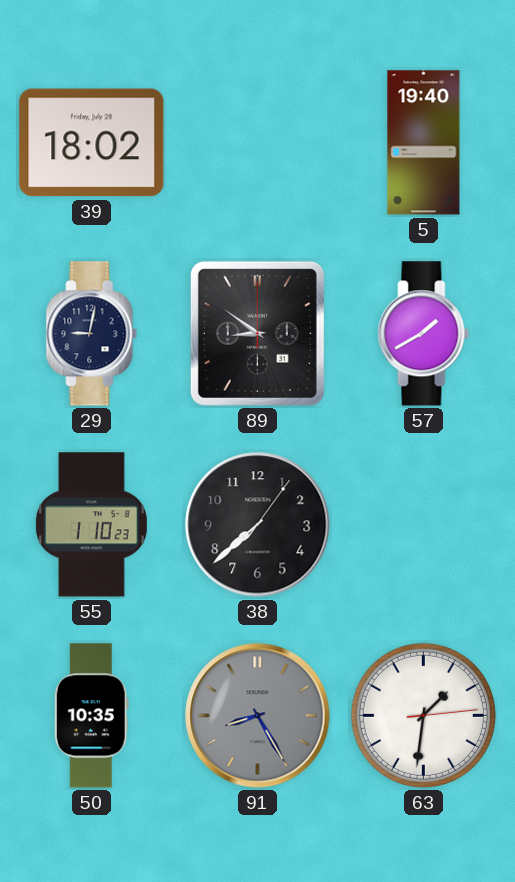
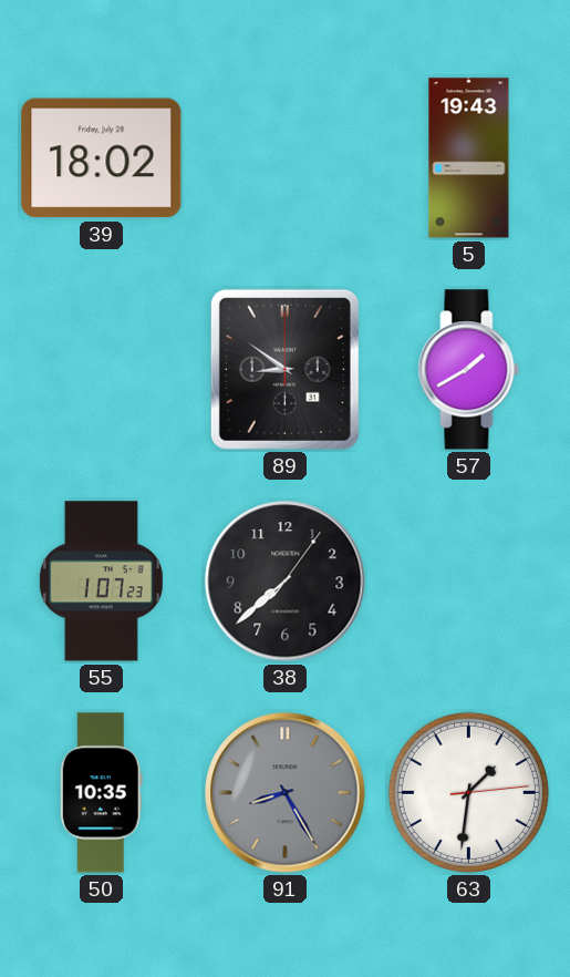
5: 19:40 -> 19:43 (469, 158)
29: 9:02 -> none (92, 334)
55: 1:10 -> 1:07 (101, 582)
